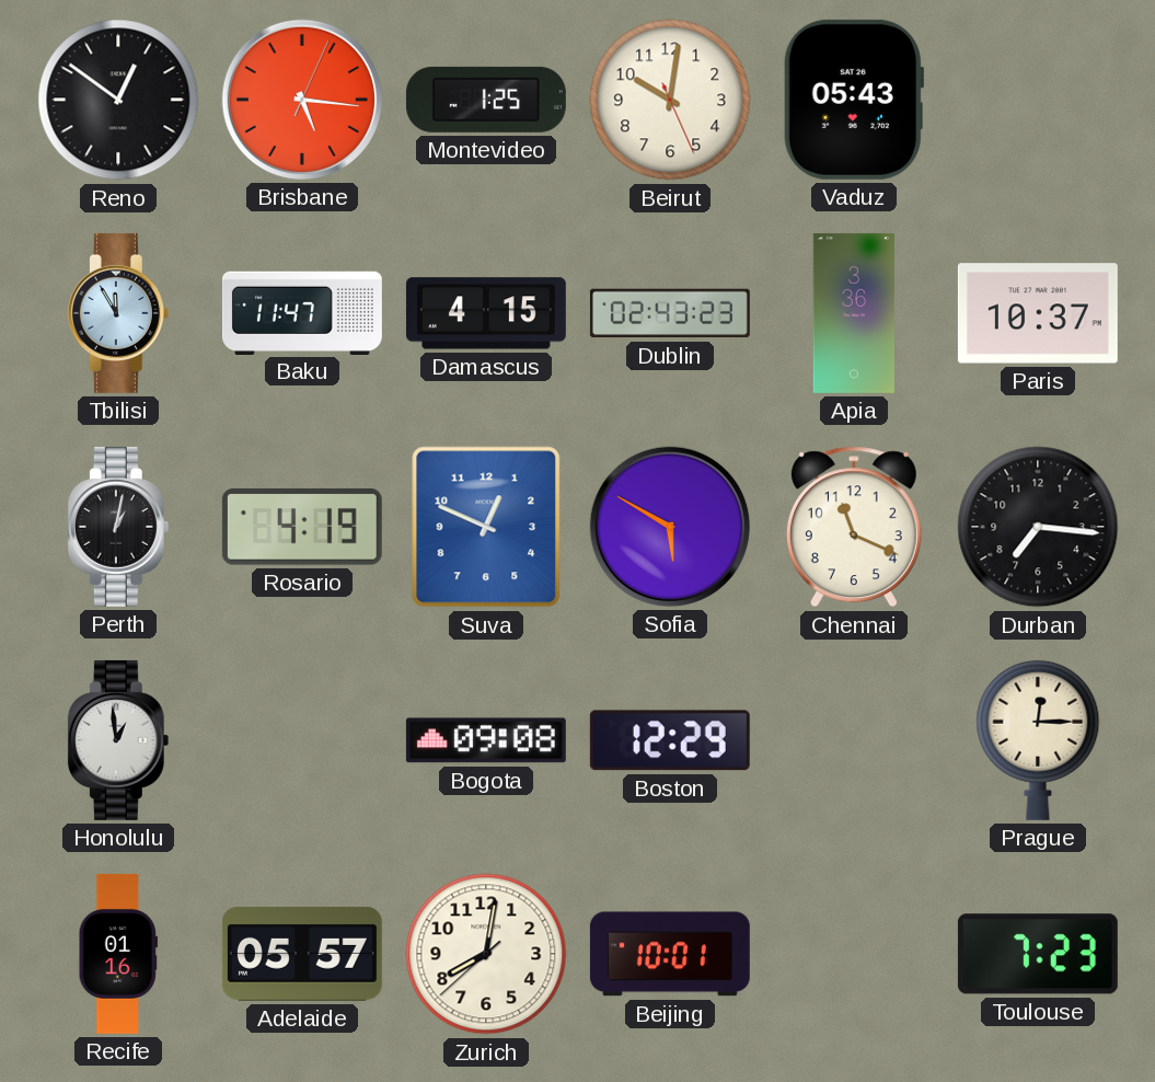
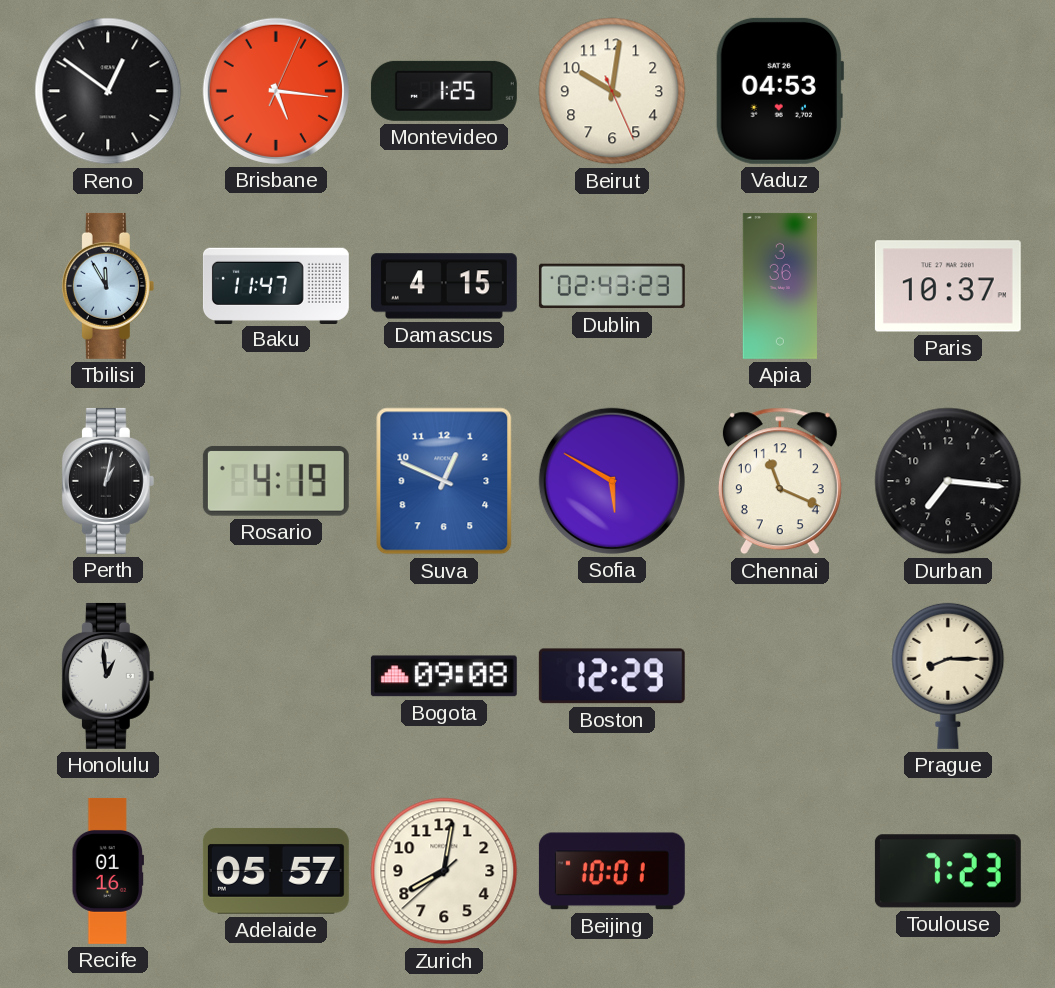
Vaduz: 05:43 -> 04:53 (779, 91)
Prague: 12:15 -> 8:15 (948, 676)
